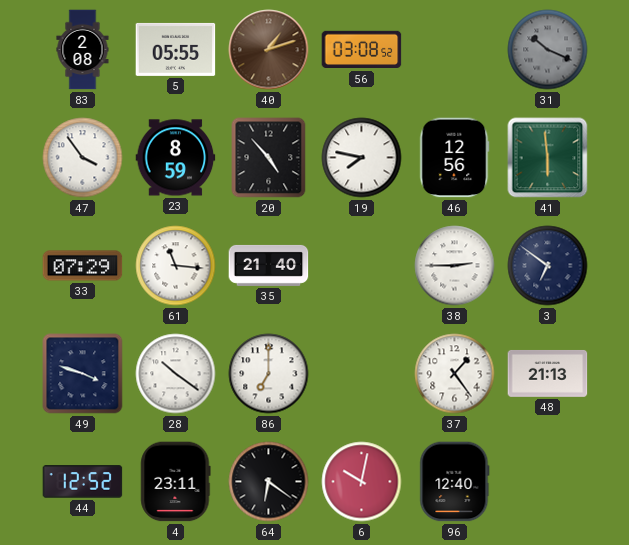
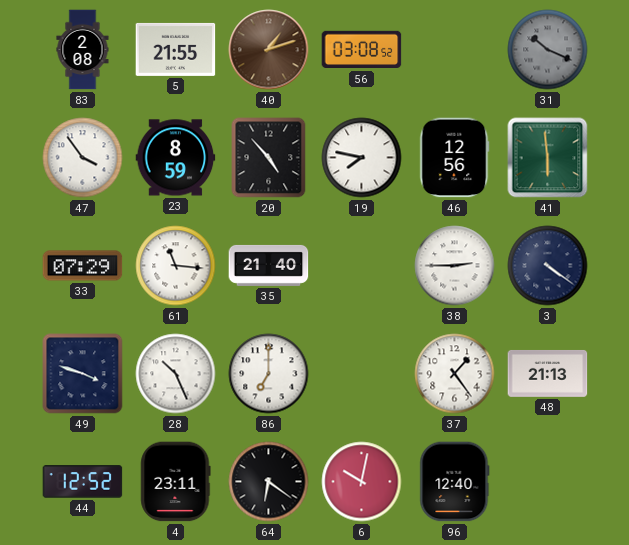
5: 05:55 -> 21:55 (176, 49)
3: 6:51 -> 4:21 (548, 266)
28: 10:21 -> 10:26 (176, 374)
